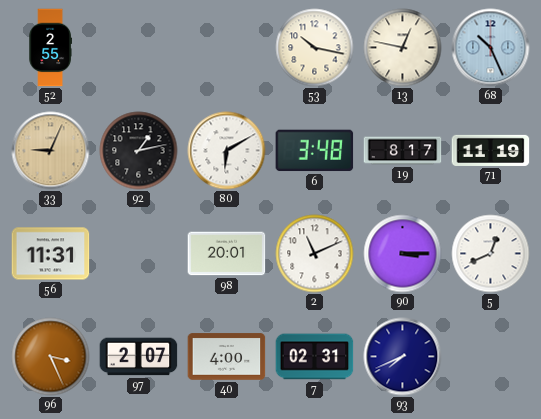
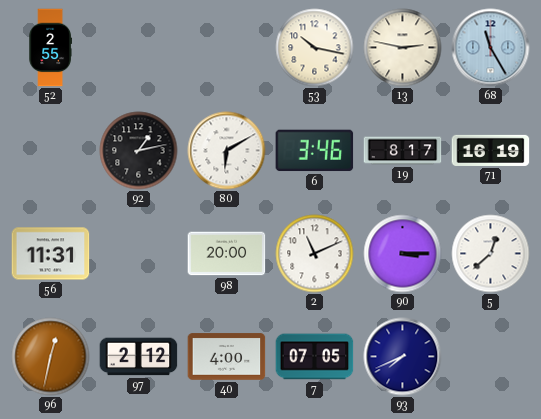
13: 12:47 -> 2:47 (403, 48)
68: 10:26 -> 11:25 (491, 48)
33: 9:04 -> none (51, 151)
6: 3:48 -> 3:46 (315, 151)
71: 11:19 -> 16:19 (491, 150)
98: 20:01 -> 20:00 (227, 254)
5: 12:41 -> 12:38 (491, 254)
96: 3:26 -> 12:32 (51, 357)
97: 2:07 -> 2:12 (139, 357)
7: 02:31 -> 07:05 (315, 357)
